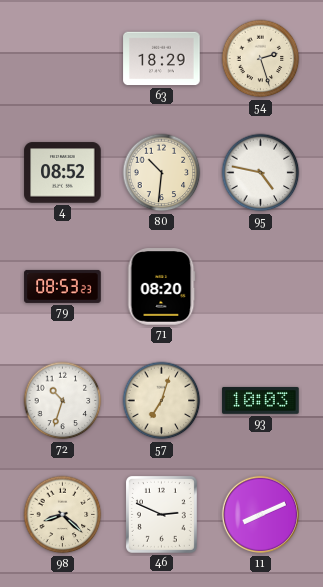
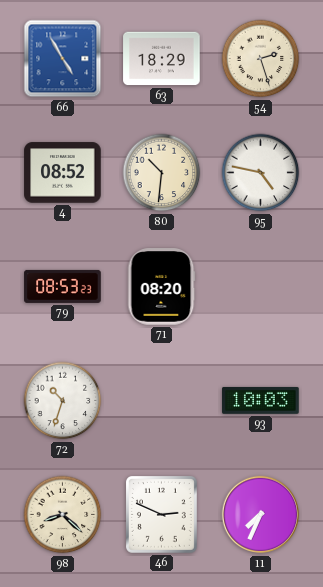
66: none -> 4:55 (63, 59)
57: 7:03 -> none (162, 401)
11: 8:11 -> 7:34 (261, 515)
